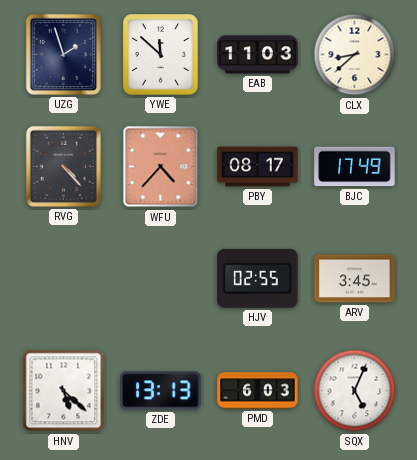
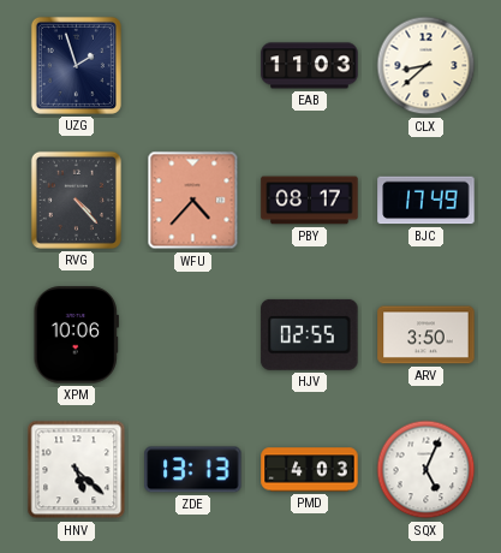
YWE: 11:52 -> none (161, 55)
XPM: none -> 10:06 (76, 335)
ARV: 3:45 -> 3:50 (427, 335)
PMD: 6:03 -> 4:03 (310, 470)
